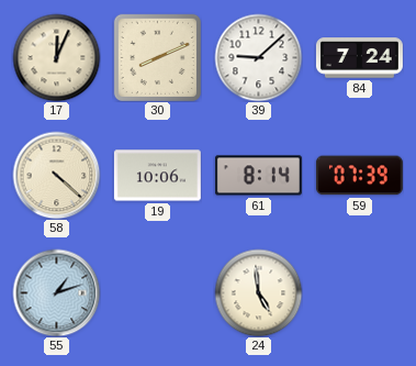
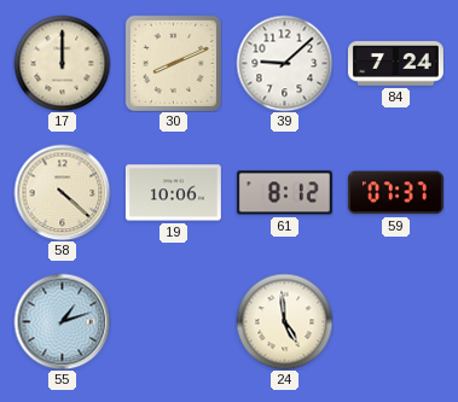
17: 12:04 -> 12:00 (62, 63)
61: 8:14 -> 8:12 (284, 193)
59: 07:39 -> 07:37 (395, 193)
